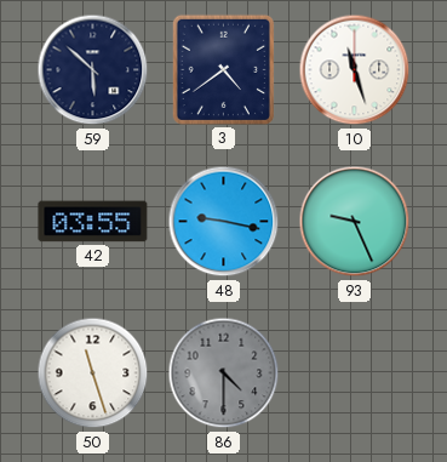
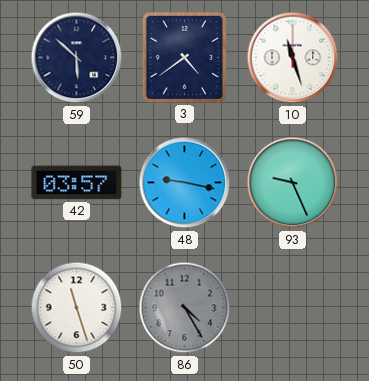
42: 03:55 -> 03:57 (77, 183)
86: 4:30 -> 4:25 (185, 308)
